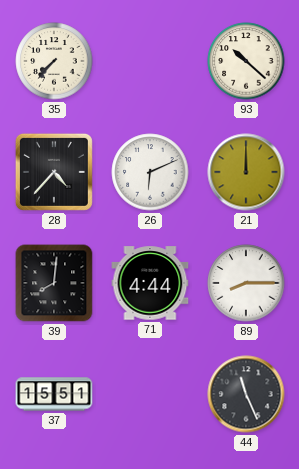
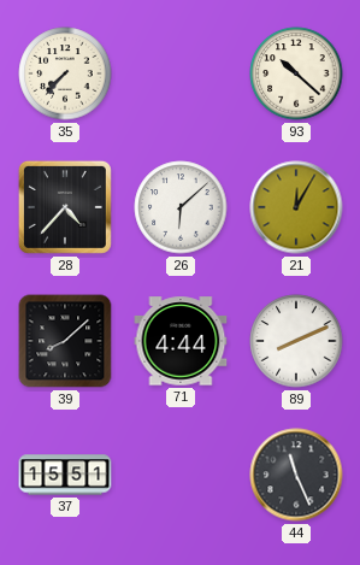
26: 6:11 -> 6:08 (181, 207)
21: 12:00 -> 12:05 (296, 207)
39: 8:01 -> 8:08 (65, 341)
89: 8:15 -> 8:11 (296, 341)
